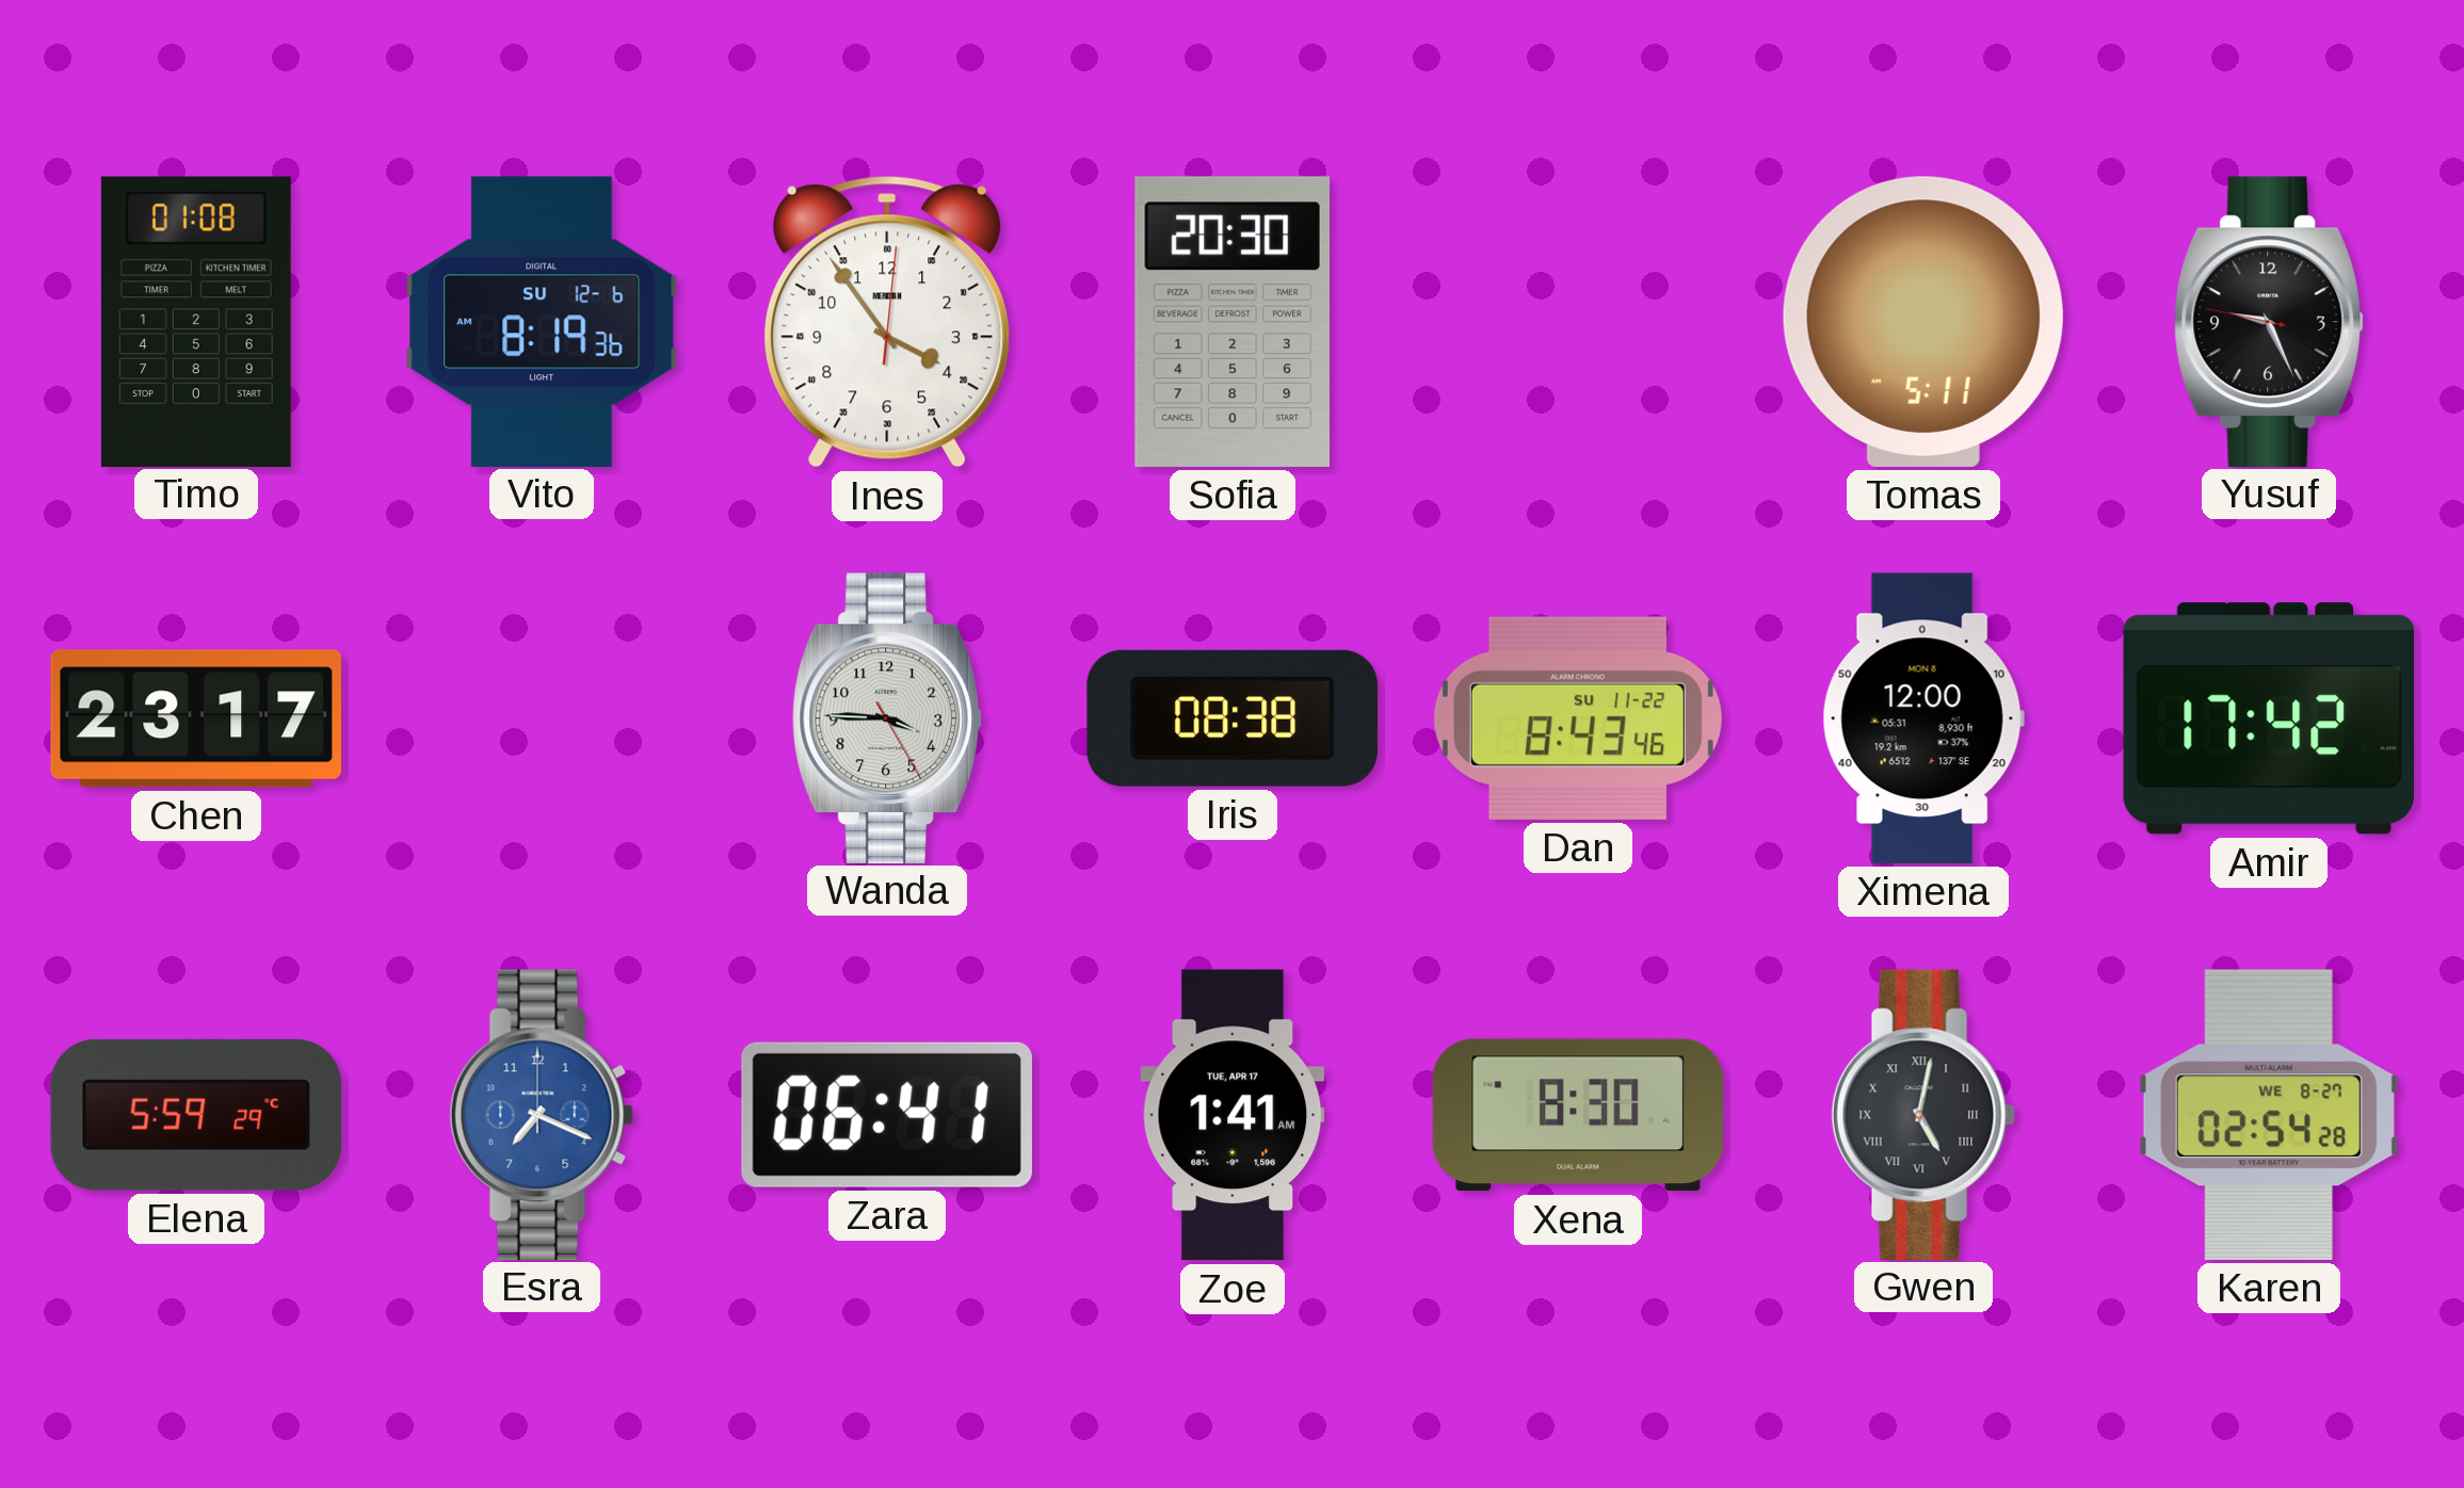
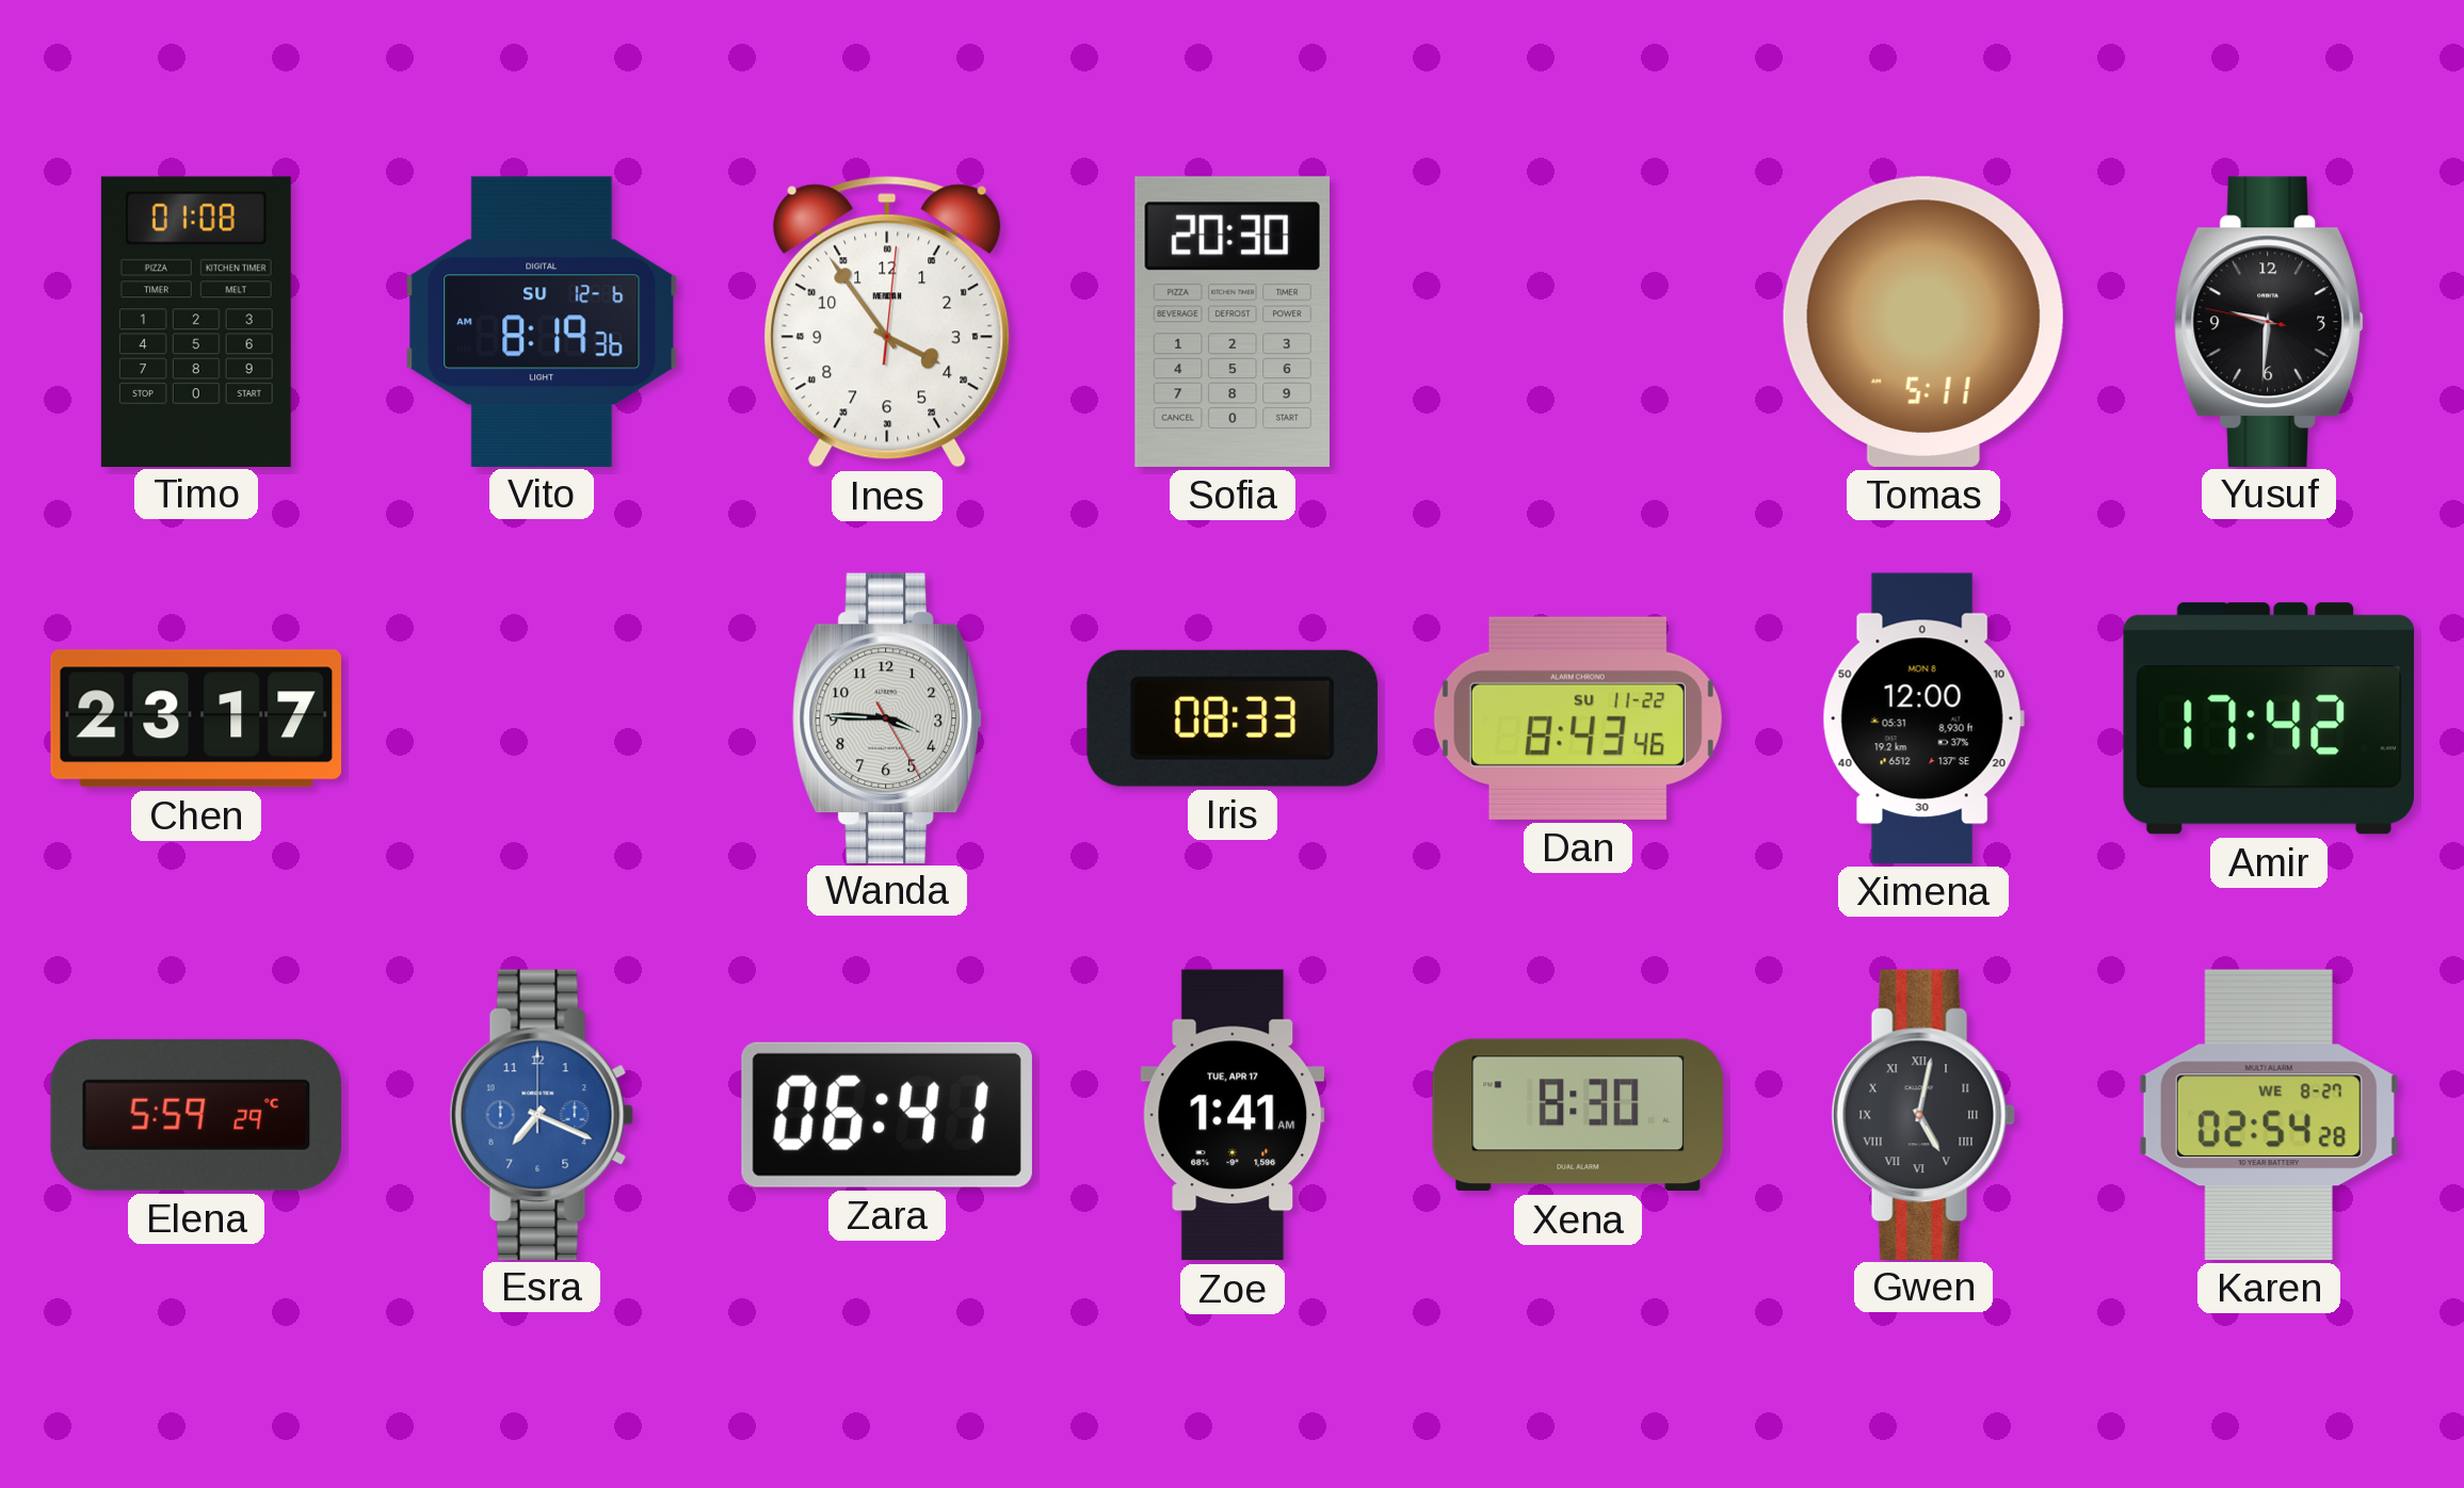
Yusuf: 9:25 -> 9:30 (2269, 321)
Iris: 08:38 -> 08:33 (1233, 718)
